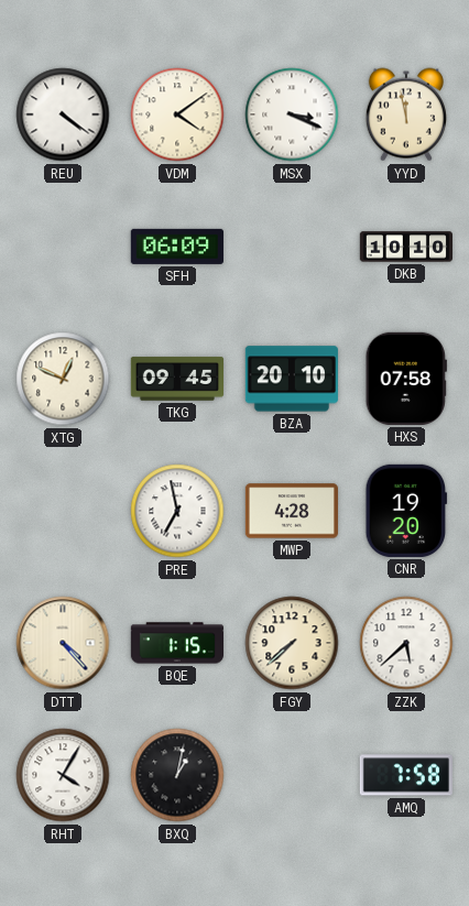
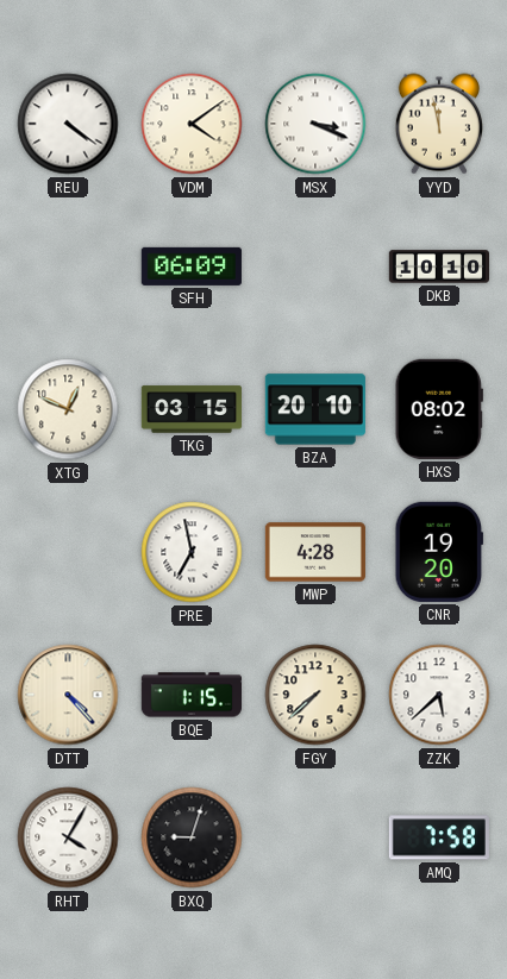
TKG: 09:45 -> 03:15 (190, 409)
HXS: 07:58 -> 08:02 (439, 409)
BXQ: 1:02 -> 9:03 (192, 837)
